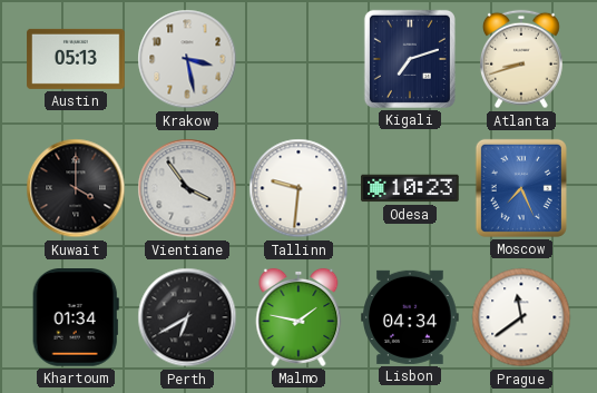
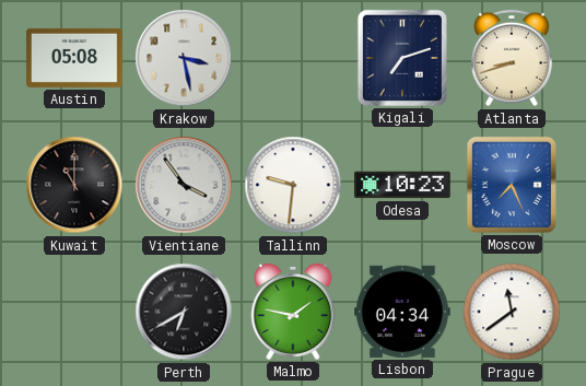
Austin: 05:13 -> 05:08 (74, 58)
Kuwait: 4:00 -> 11:00 (74, 185)
Khartoum: 01:34 -> none (76, 318)
